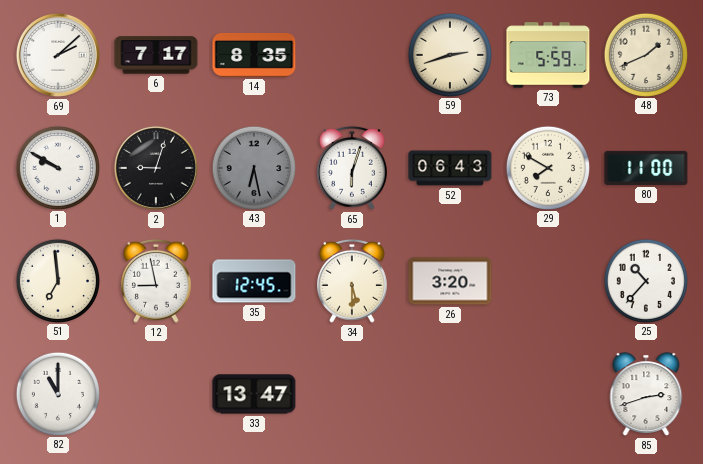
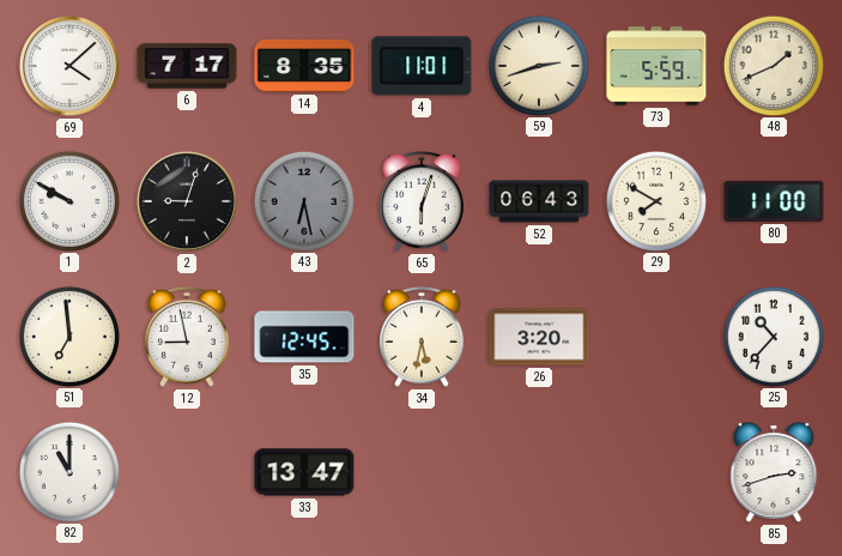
69: 2:08 -> 4:08 (69, 66)
4: none -> 11:01 (422, 66)
34: 5:30 -> 5:32 (423, 337)
